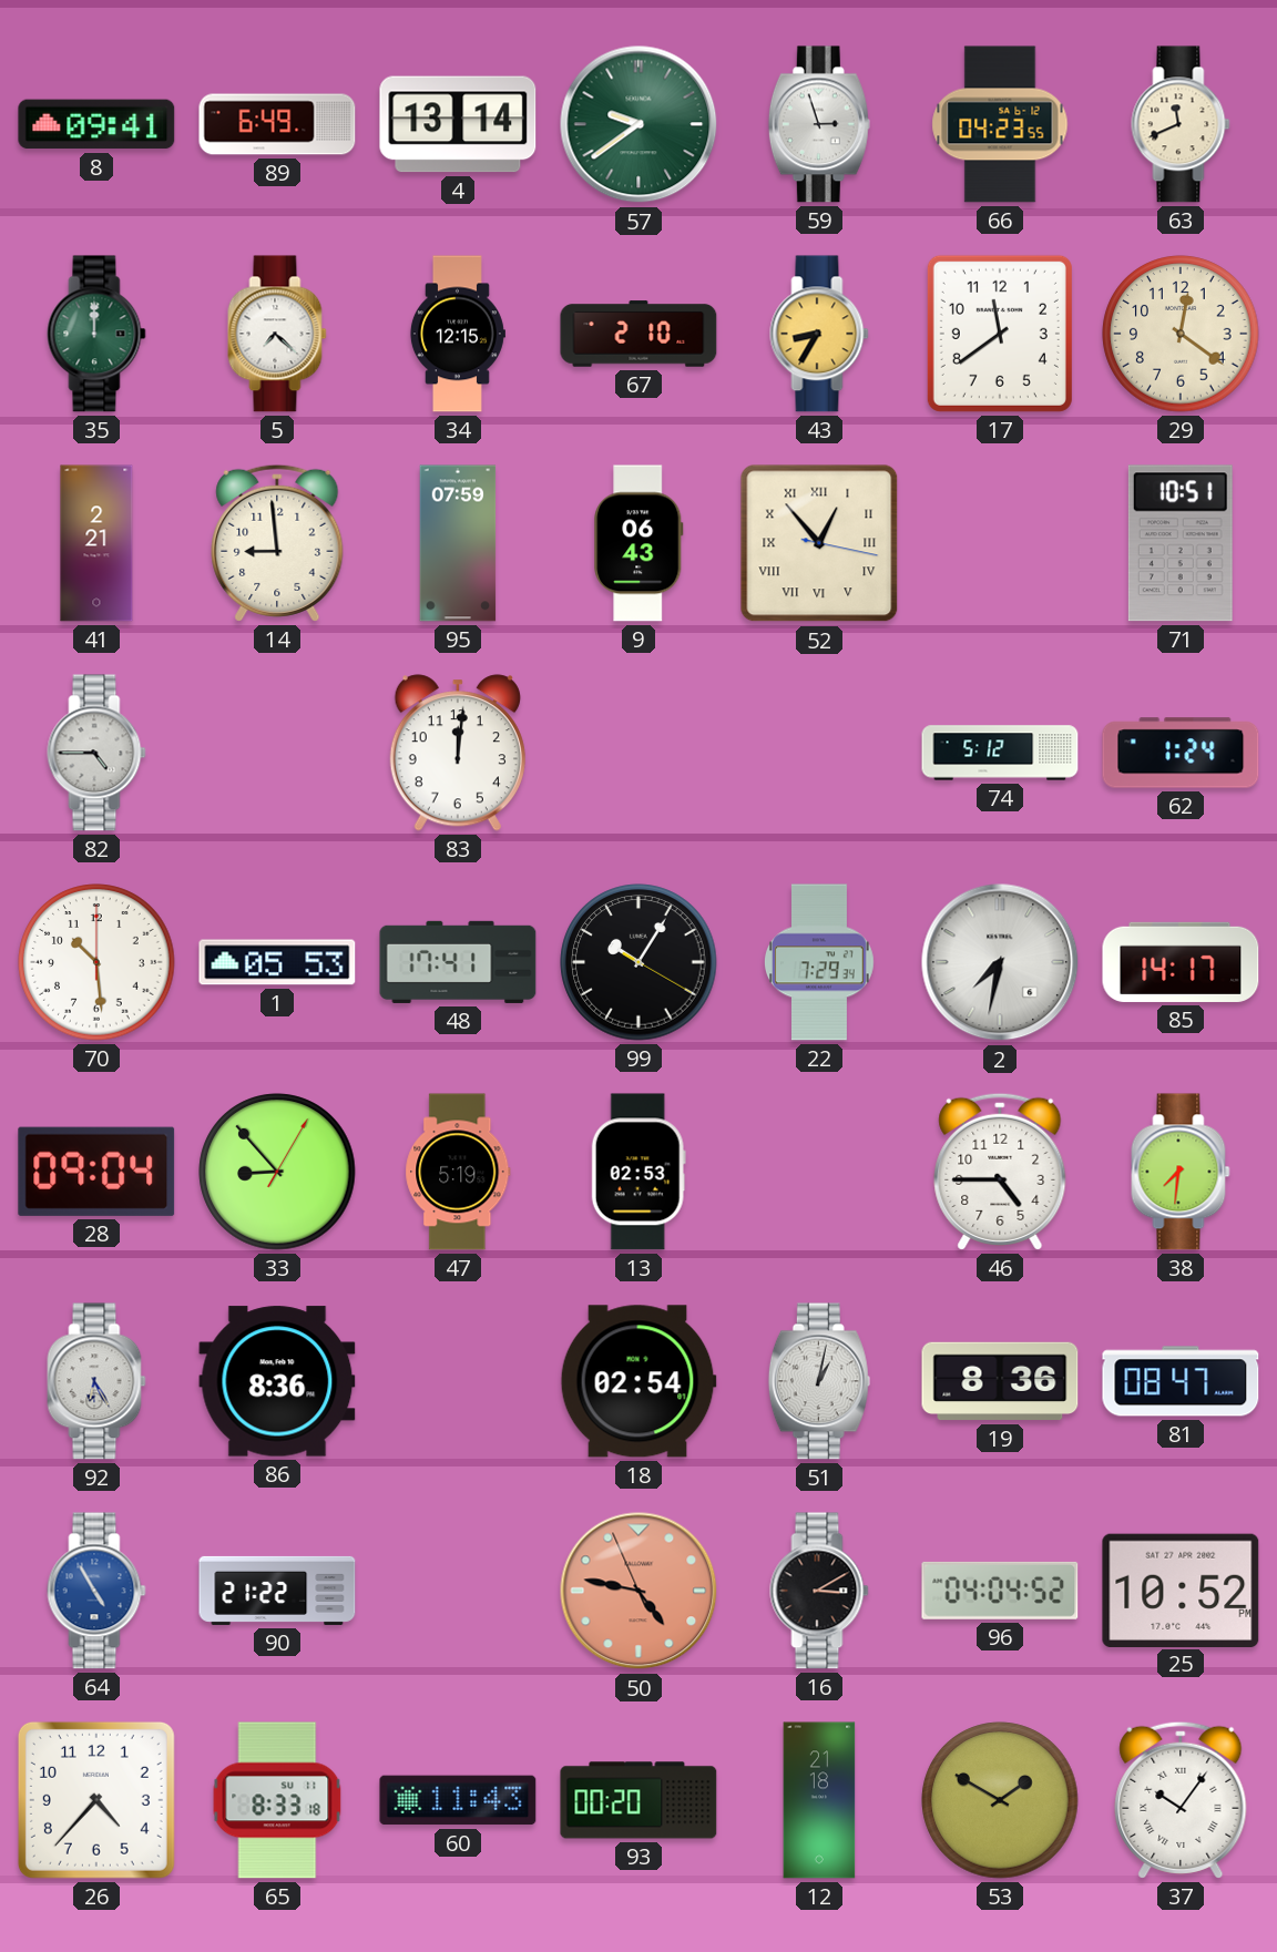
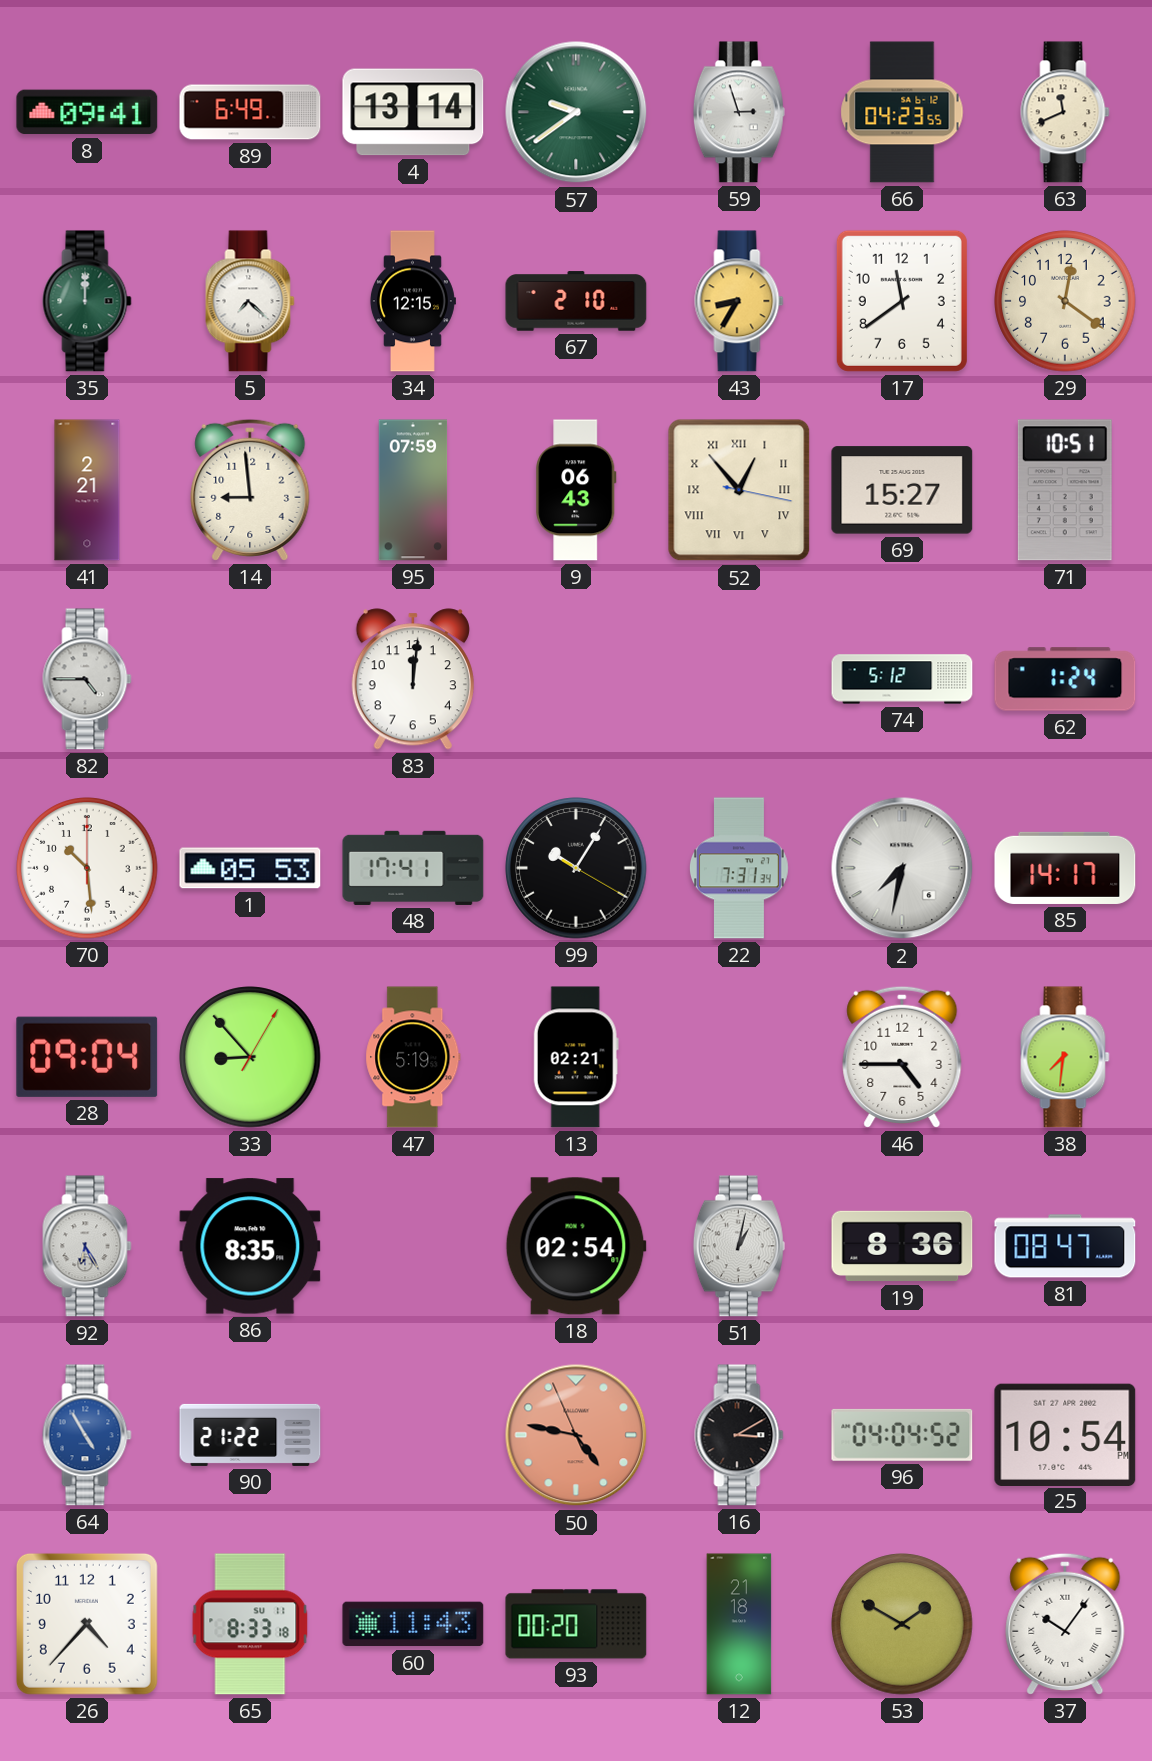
69: none -> 15:27 (902, 490)
22: 7:29 -> 7:31 (739, 868)
13: 02:53 -> 02:21 (576, 1057)
86: 8:36 -> 8:35 (250, 1246)
25: 10:52 -> 10:54 (1065, 1434)
